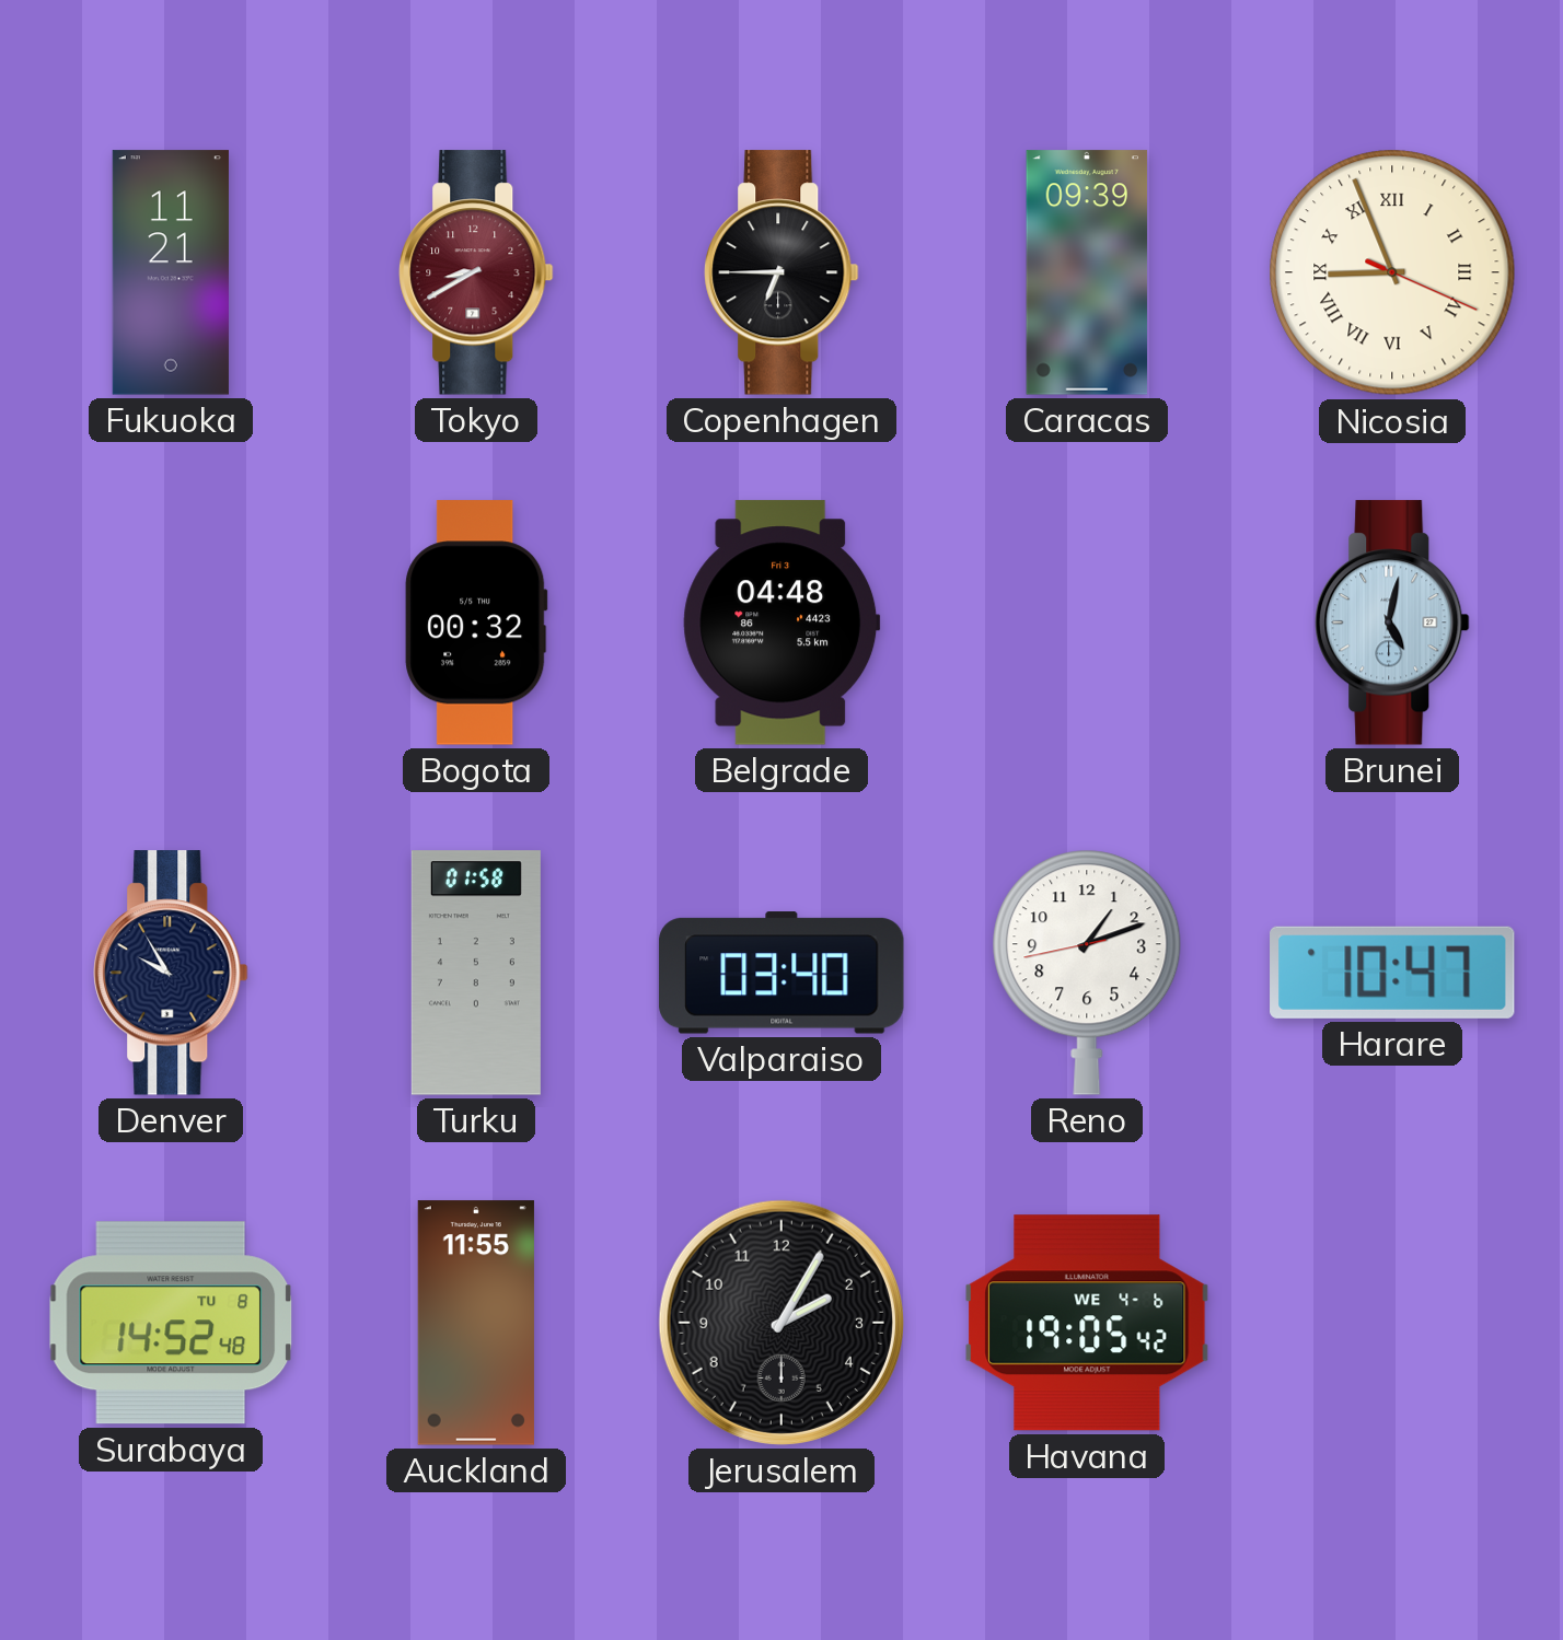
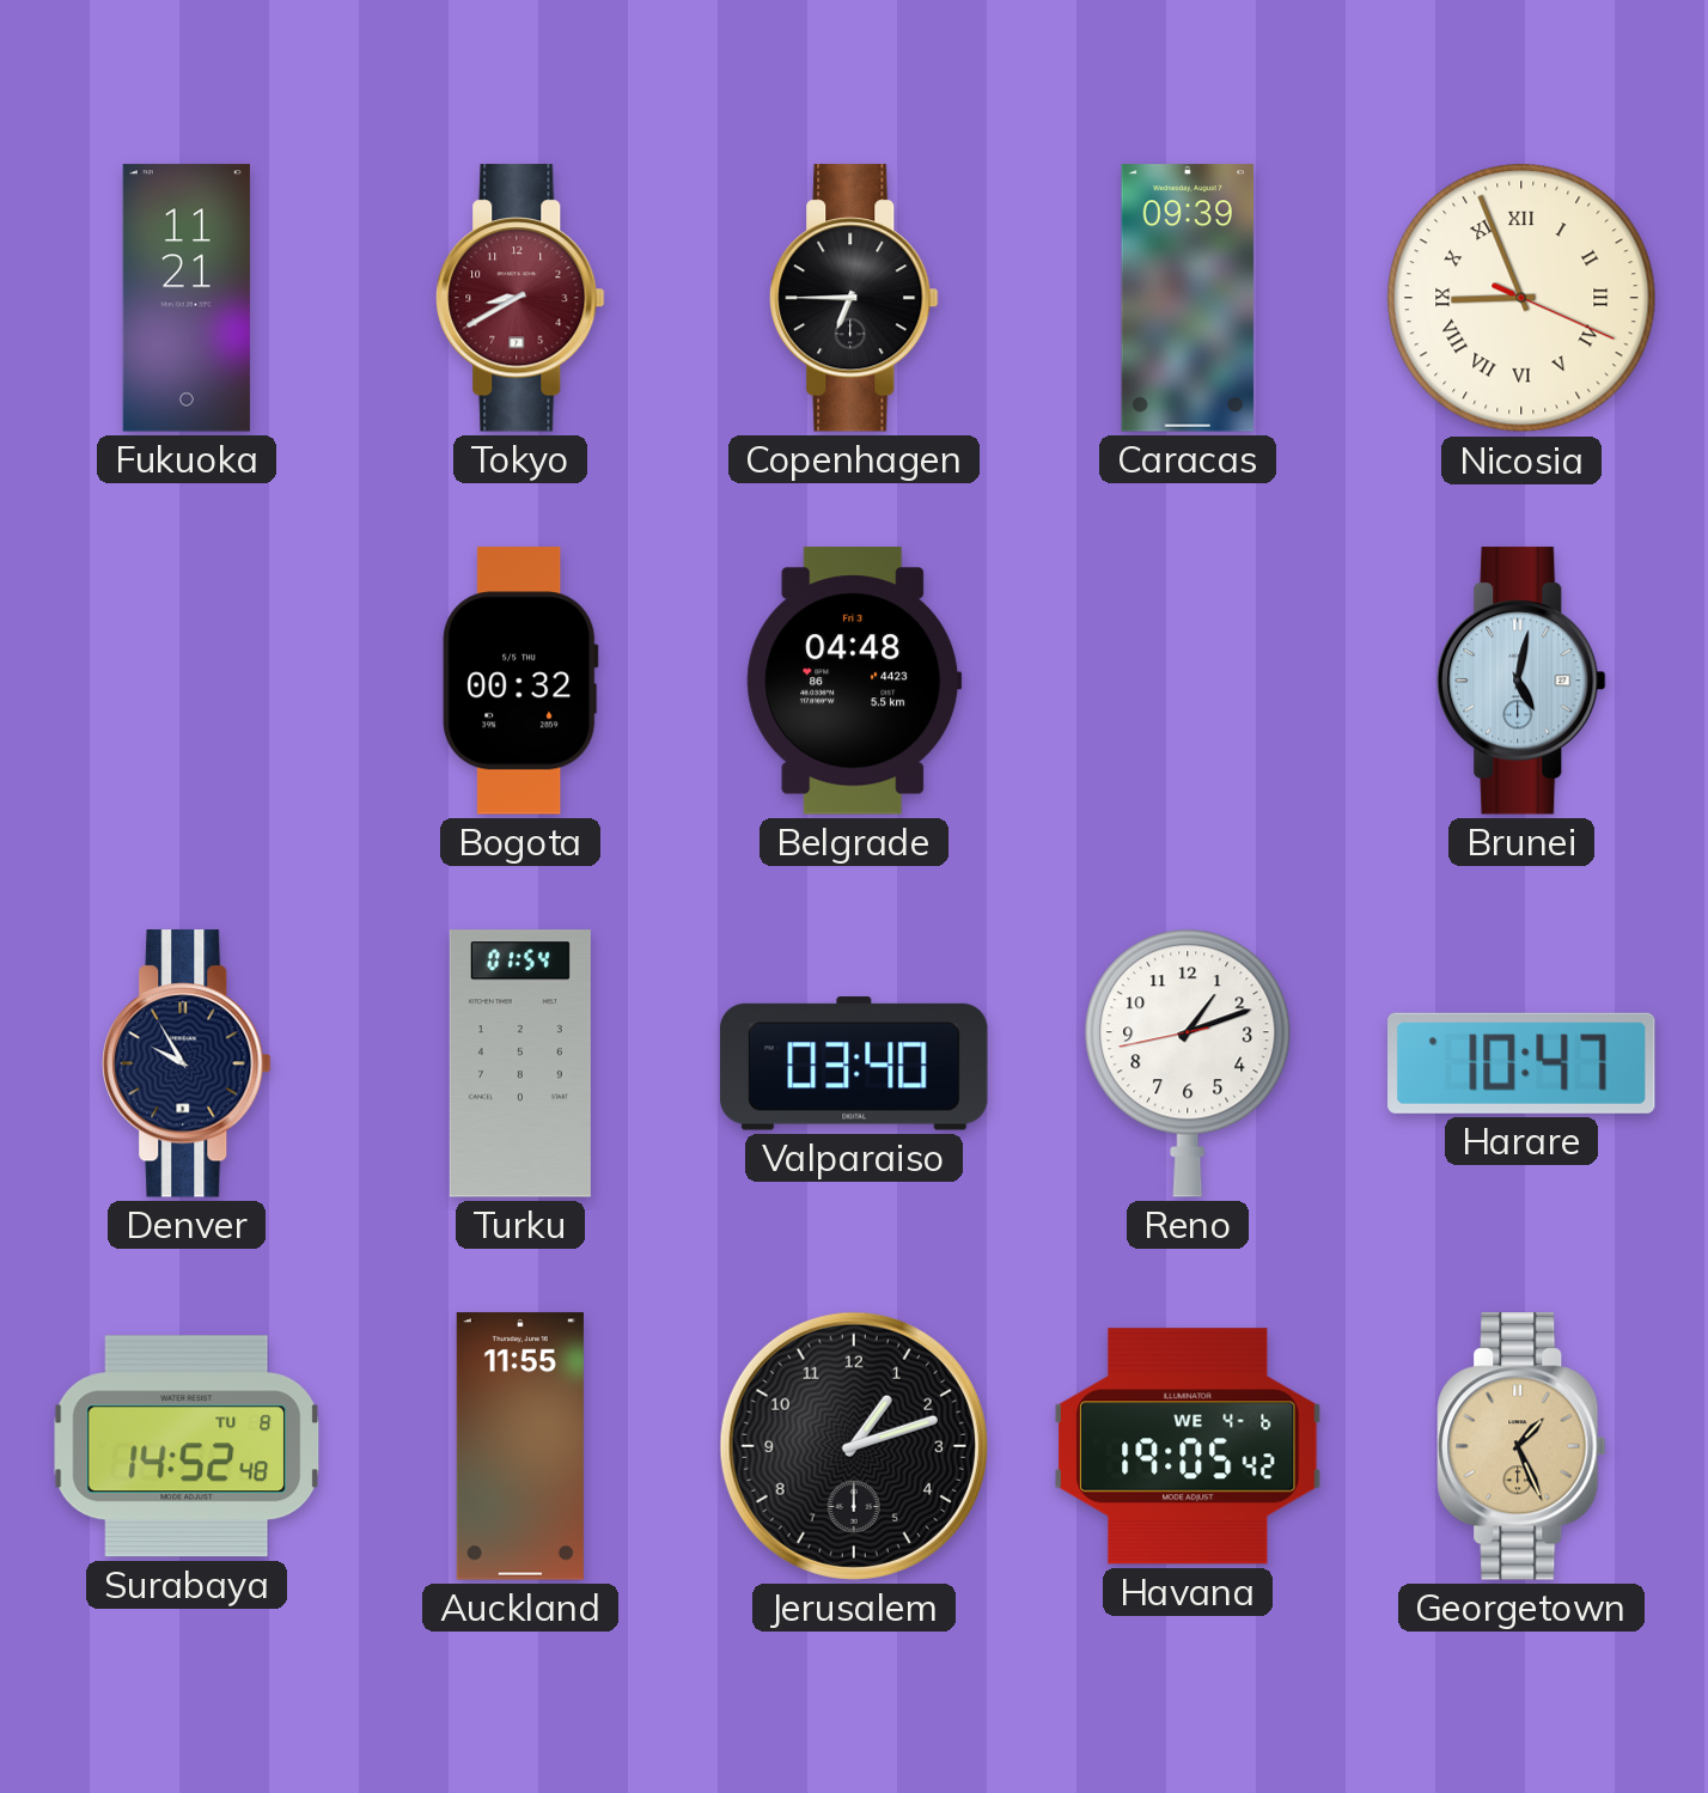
Turku: 01:58 -> 01:54 (520, 1063)
Jerusalem: 2:05 -> 1:12 (854, 1446)
Georgetown: none -> 1:26 (1521, 1446)
